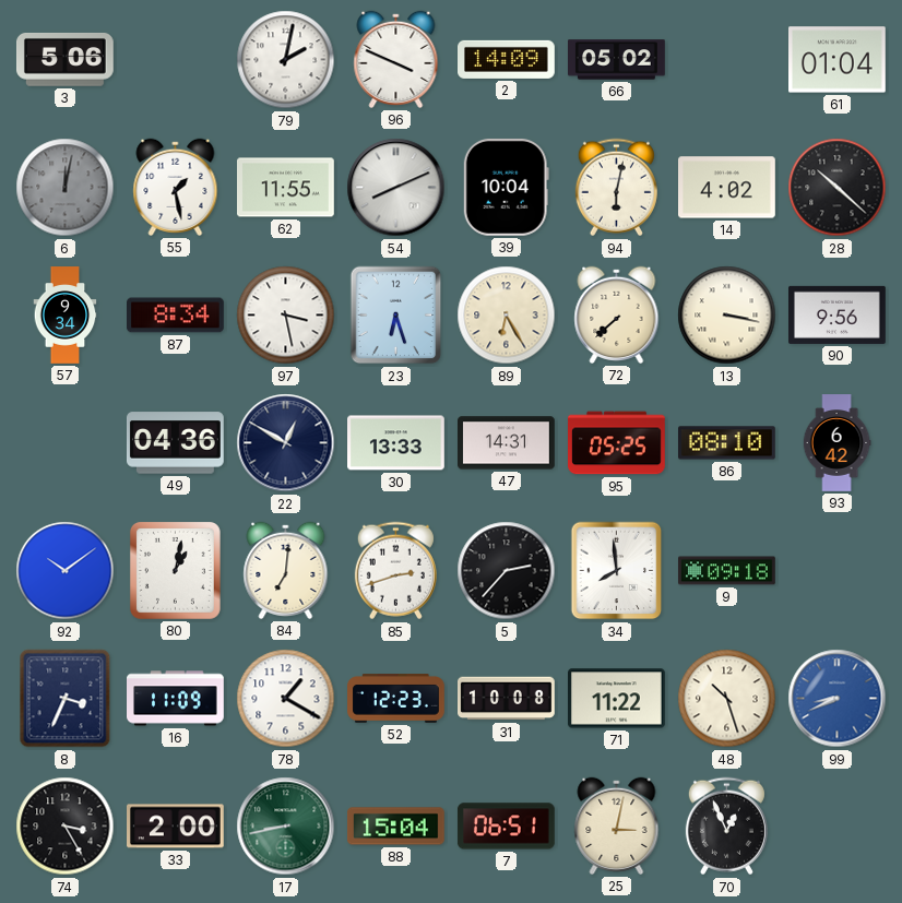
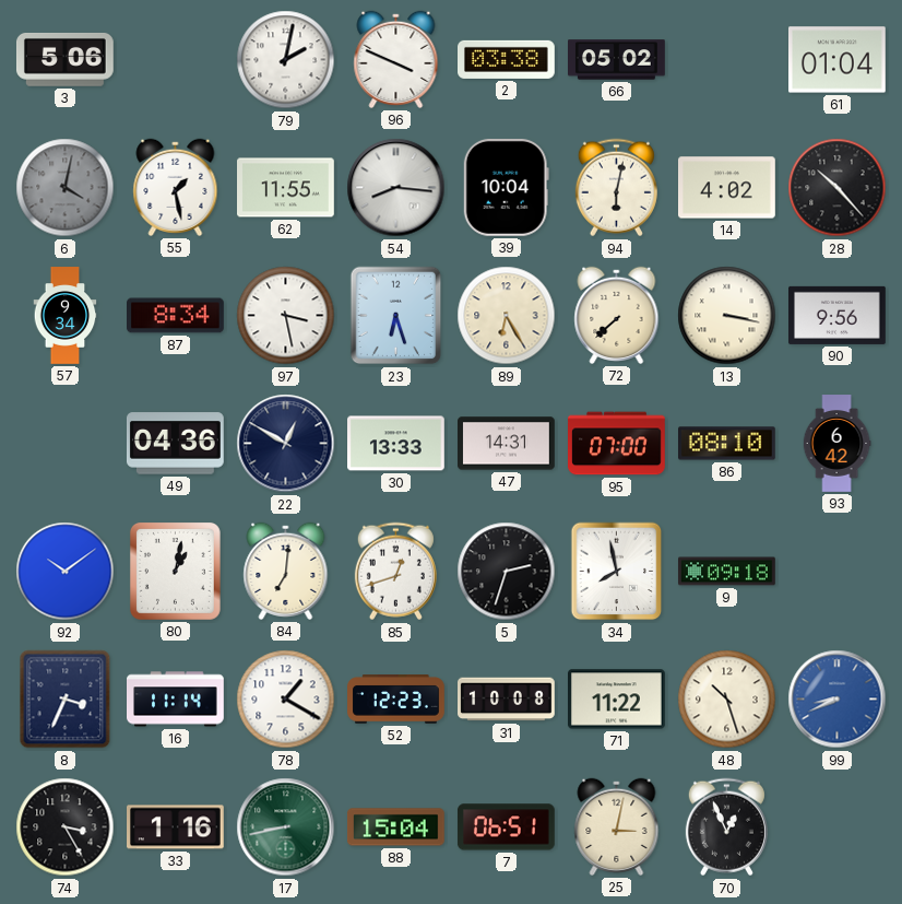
2: 14:09 -> 03:38 (507, 59)
6: 12:02 -> 4:02 (66, 188)
54: 8:11 -> 8:16 (396, 188)
28: 10:22 -> 10:23 (838, 188)
95: 05:25 -> 07:00 (617, 444)
85: 2:42 -> 12:42 (395, 572)
5: 2:37 -> 2:33 (507, 572)
34: 7:59 -> 7:58 (617, 572)
16: 11:09 -> 11:14 (176, 700)
33: 2:00 -> 1:16 (176, 827)
